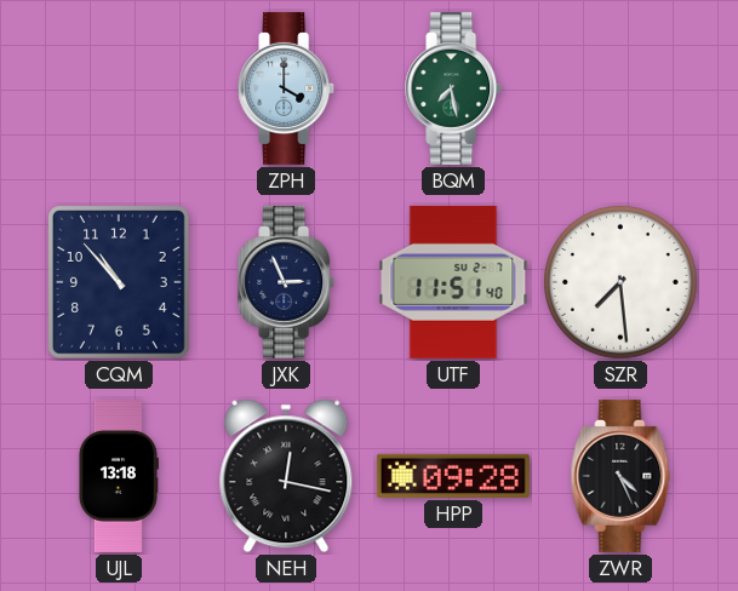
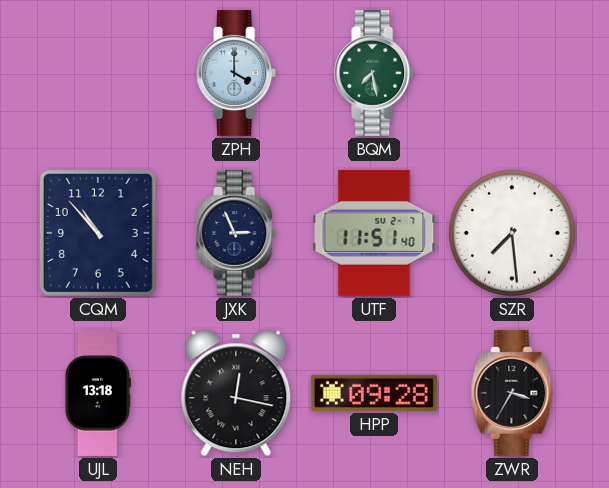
ZWR: 4:26 -> 3:35 (512, 393)
